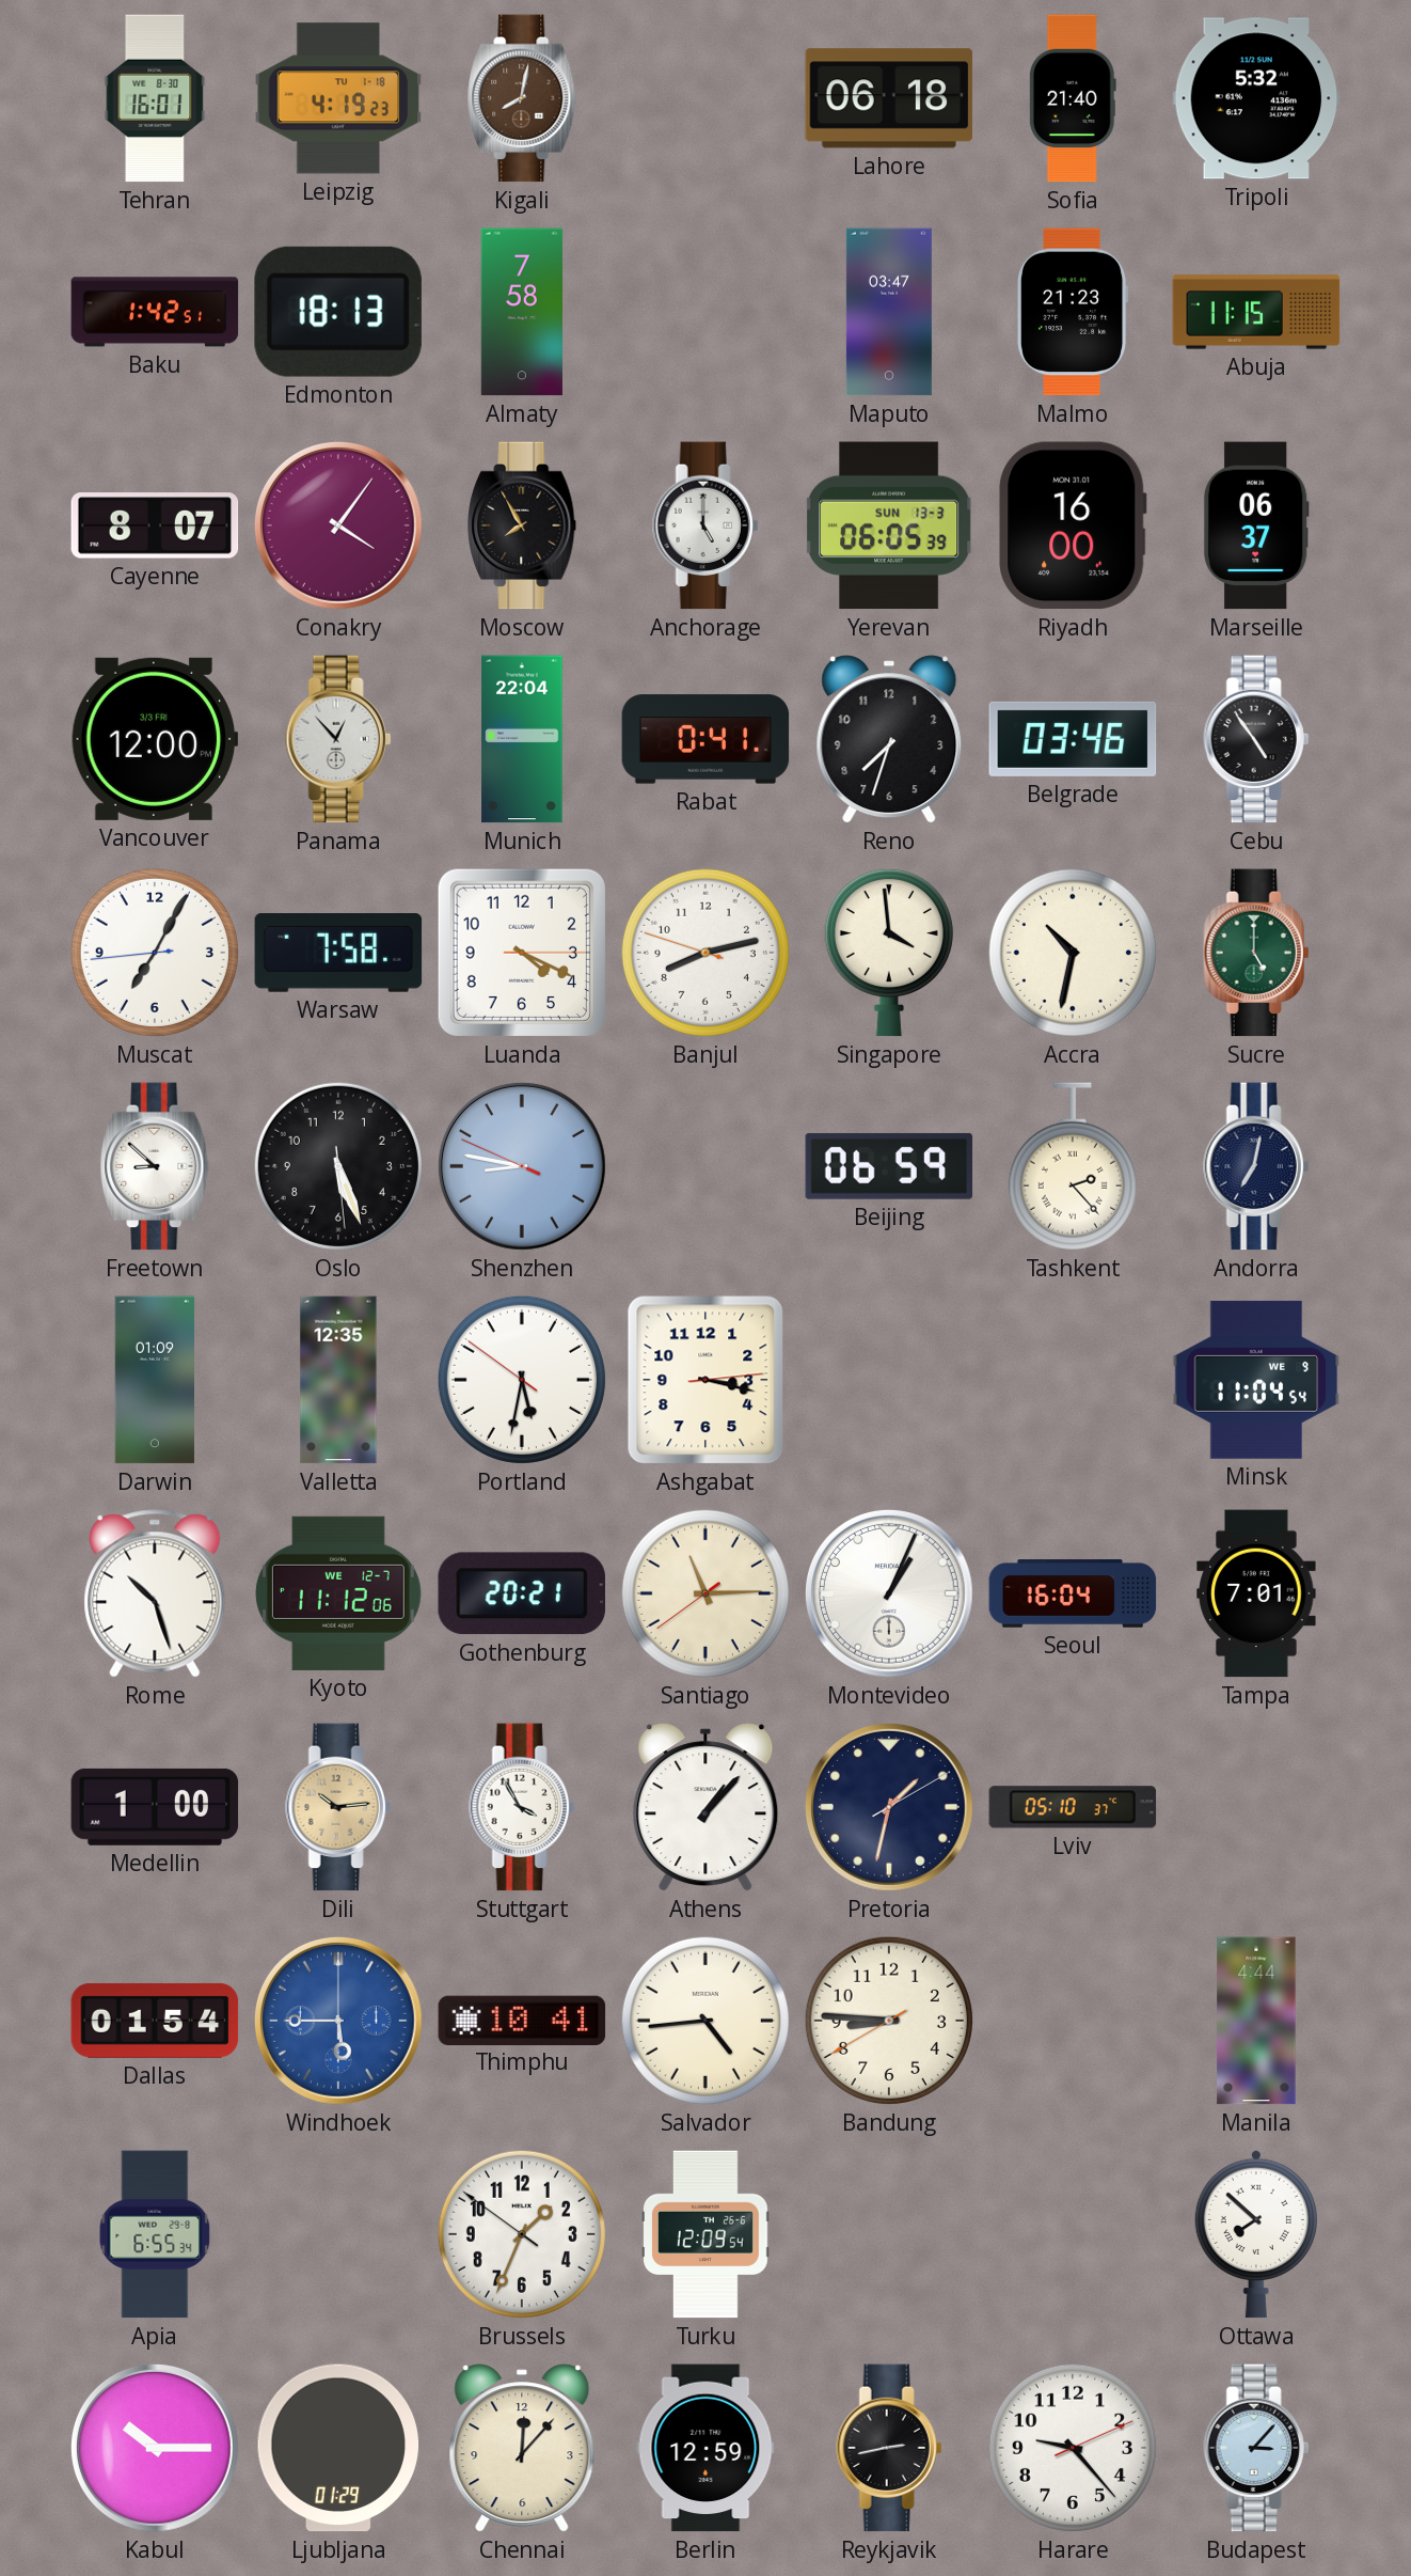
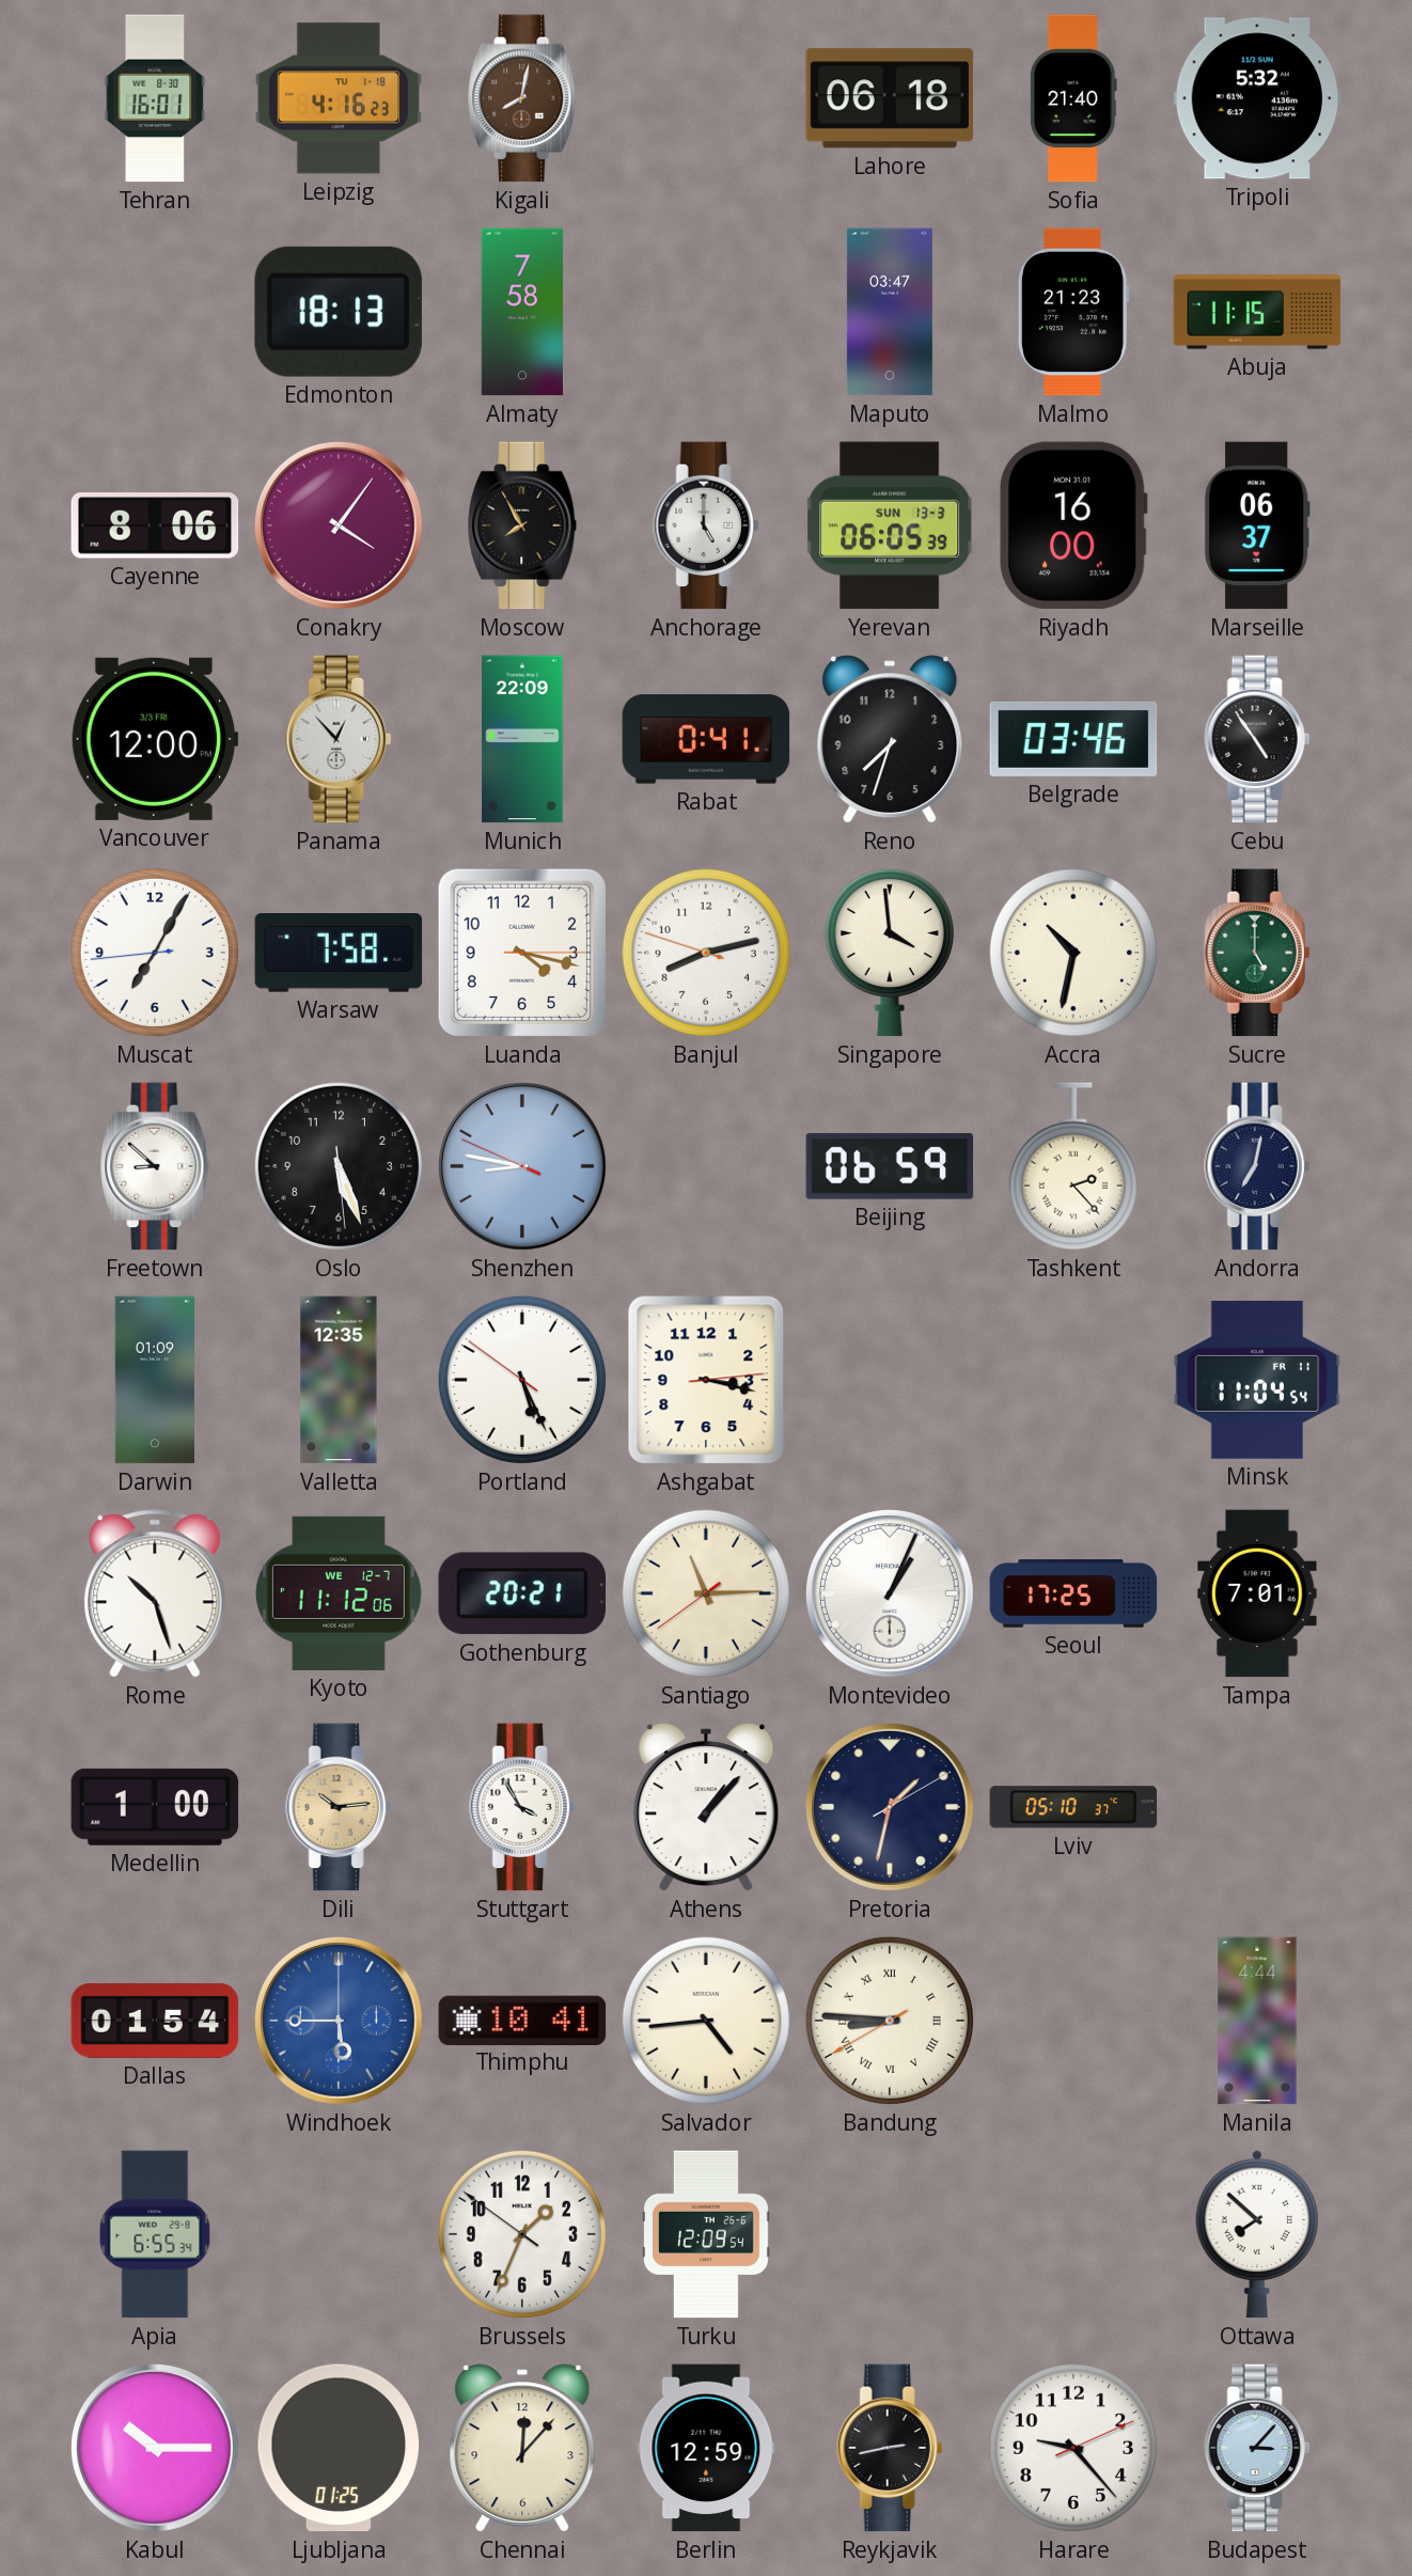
Leipzig: 4:19 -> 4:16 (339, 98)
Baku: 1:42 -> none (155, 312)
Cayenne: 8:07 -> 8:06 (155, 525)
Munich: 22:04 -> 22:09 (522, 739)
Luanda: 4:19 -> 4:17 (522, 953)
Portland: 5:31 -> 5:25 (522, 1380)
Minsk date: WE 9 -> FR 11 (1257, 1380)
Seoul: 16:04 -> 17:25 (1073, 1593)
Bandung numerals: Arabic -> Roman (890, 2021)
Ljubljana: 01:29 -> 01:25 (339, 2448)
